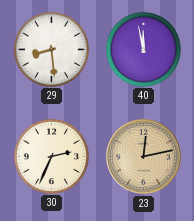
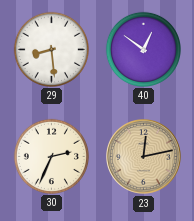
40: 11:58 -> 12:51 (143, 49)
